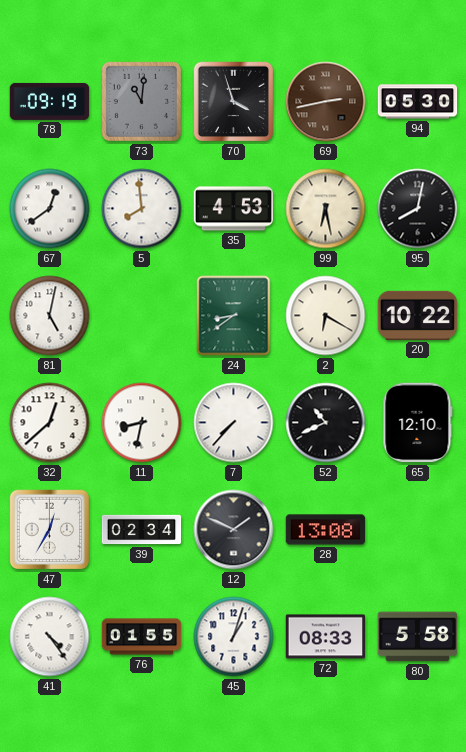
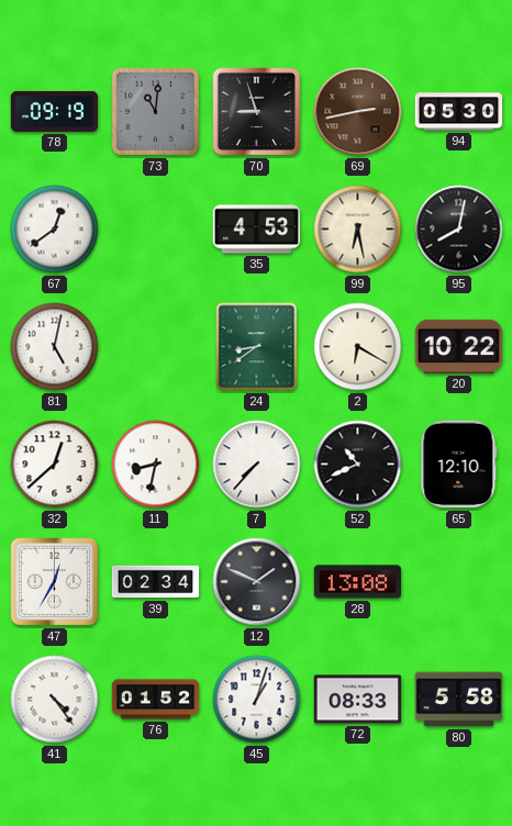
70: 3:57 -> 8:57 (257, 112)
5: 7:59 -> none (142, 209)
76: 01:55 -> 01:52 (156, 700)
